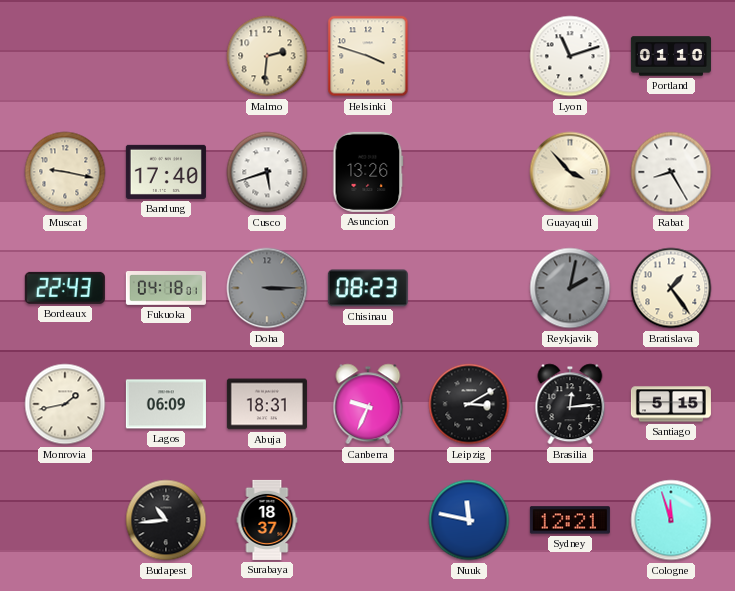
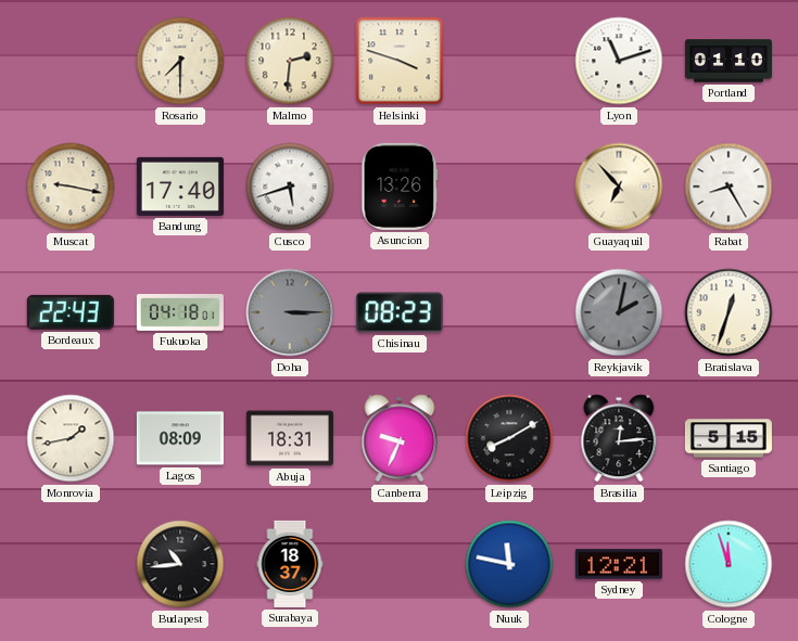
Rosario: none -> 7:30 (180, 61)
Guayaquil: 3:53 -> 6:53 (619, 187)
Bratislava: 1:24 -> 12:33 (729, 312)
Lagos: 06:09 -> 08:09 (180, 438)
Leipzig: 3:10 -> 8:10 (509, 438)
